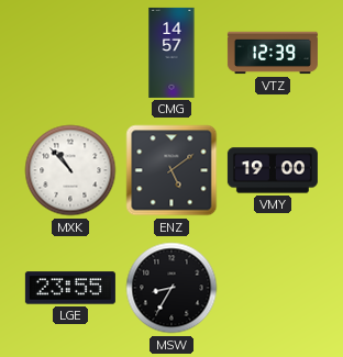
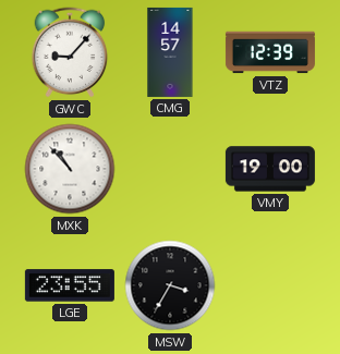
GWC: none -> 9:07 (70, 52)
ENZ: 5:09 -> none (171, 170)
MSW: 8:35 -> 3:35 (170, 285)
